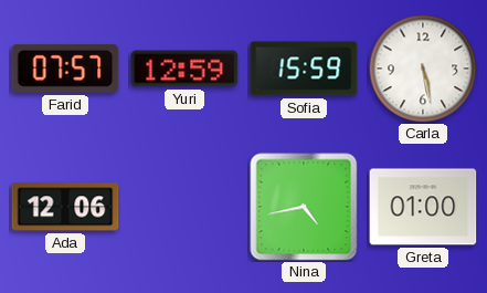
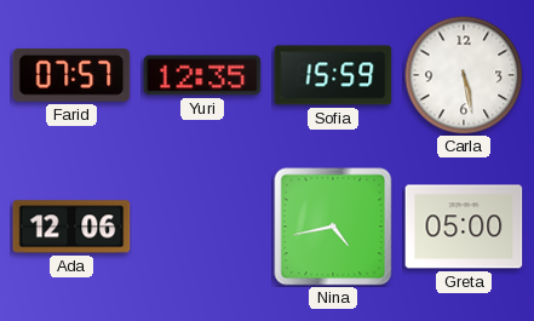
Yuri: 12:59 -> 12:35 (202, 75)
Greta: 01:00 -> 05:00 (464, 227)
